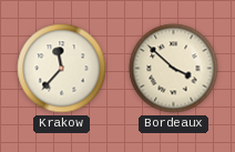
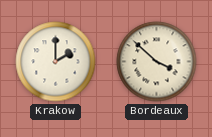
Krakow: 11:37 -> 2:00 (56, 62)
